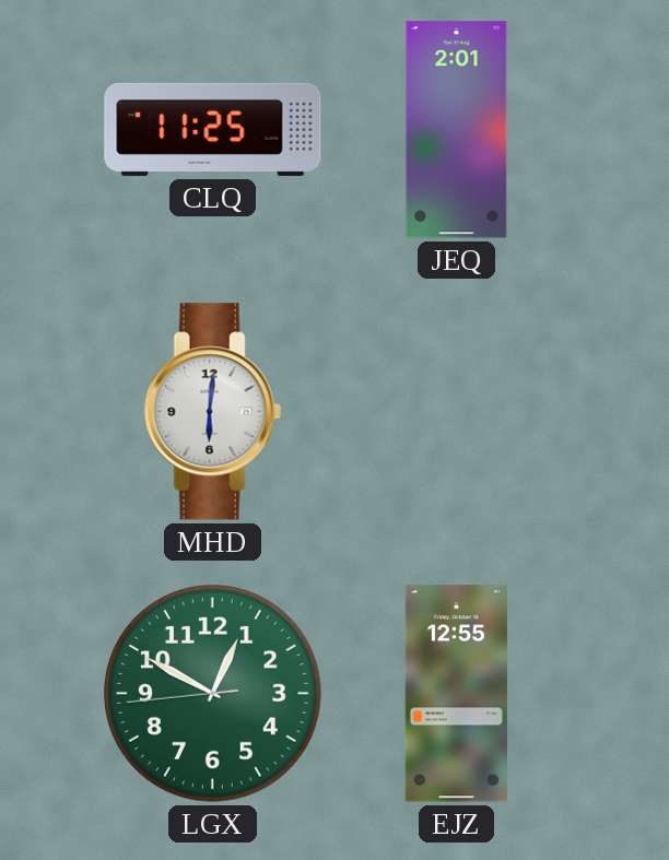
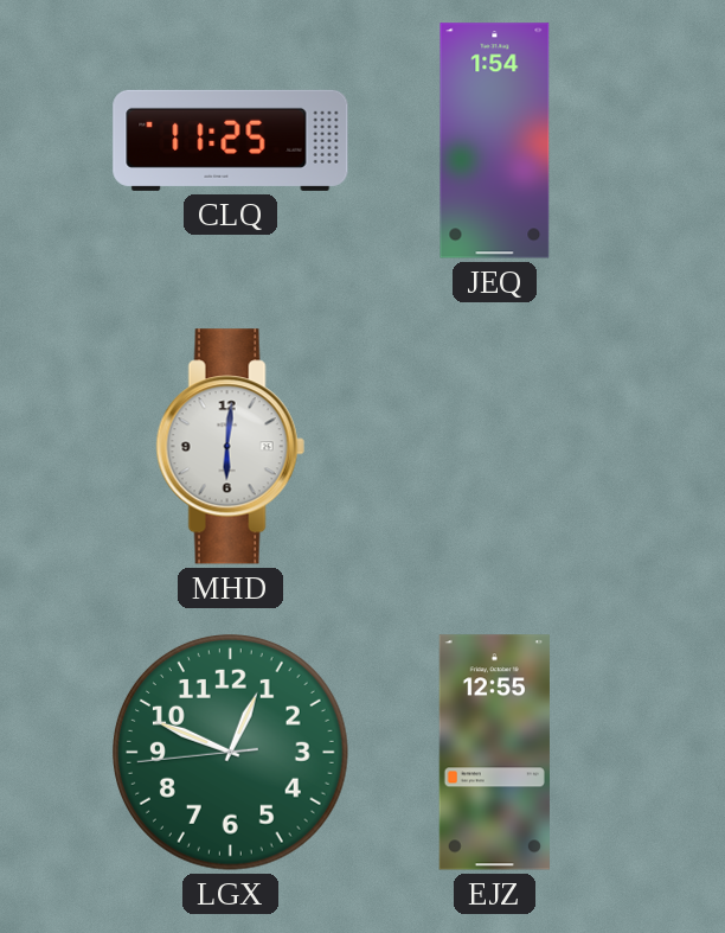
JEQ: 2:01 -> 1:54 (495, 141)
LGX: 12:49 -> 12:48 (231, 753)
